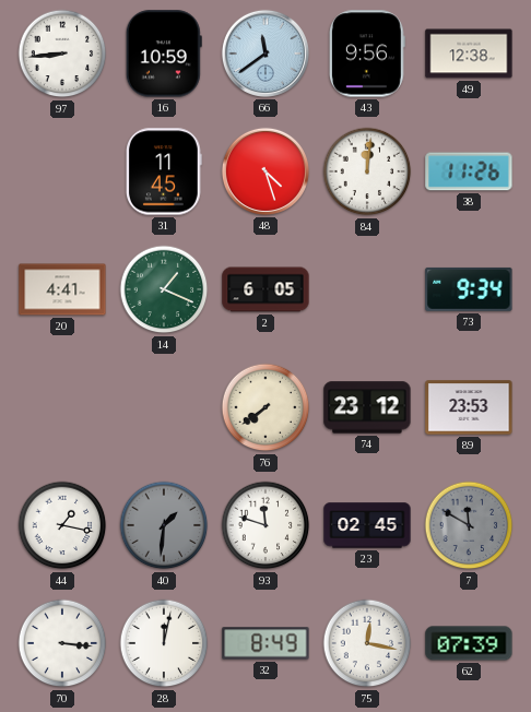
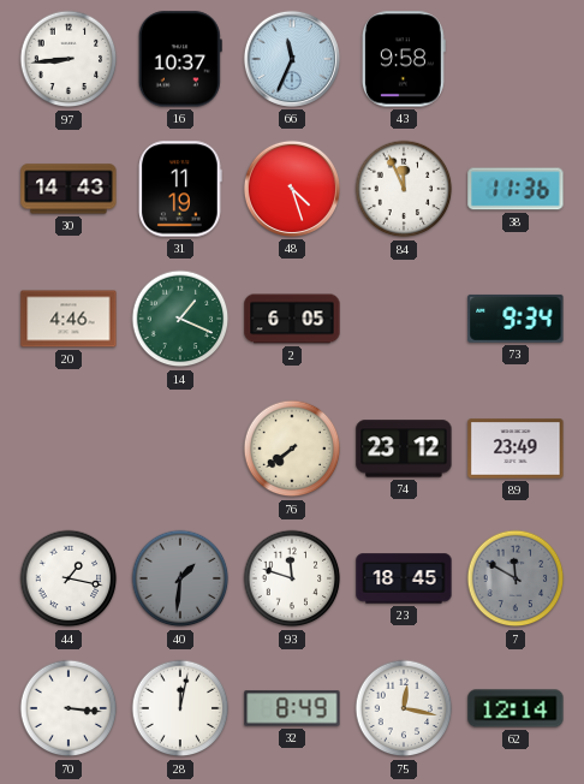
16: 10:59 -> 10:37 (180, 59)
66: 11:39 -> 11:34 (292, 59)
43: 9:56 -> 9:58 (404, 59)
49: 12:38 -> none (469, 54)
30: none -> 14:43 (68, 189)
31: 11:45 -> 11:19 (181, 189)
84: 12:01 -> 11:56 (404, 189)
38: 11:26 -> 11:36 (516, 189)
20: 4:41 -> 4:46 (68, 319)
89: 23:53 -> 23:49 (516, 449)
23: 02:45 -> 18:45 (404, 578)
62: 07:39 -> 12:14 (516, 708)
